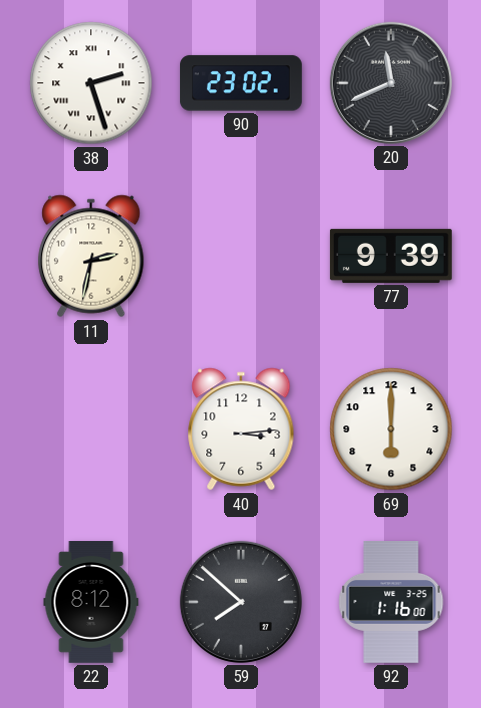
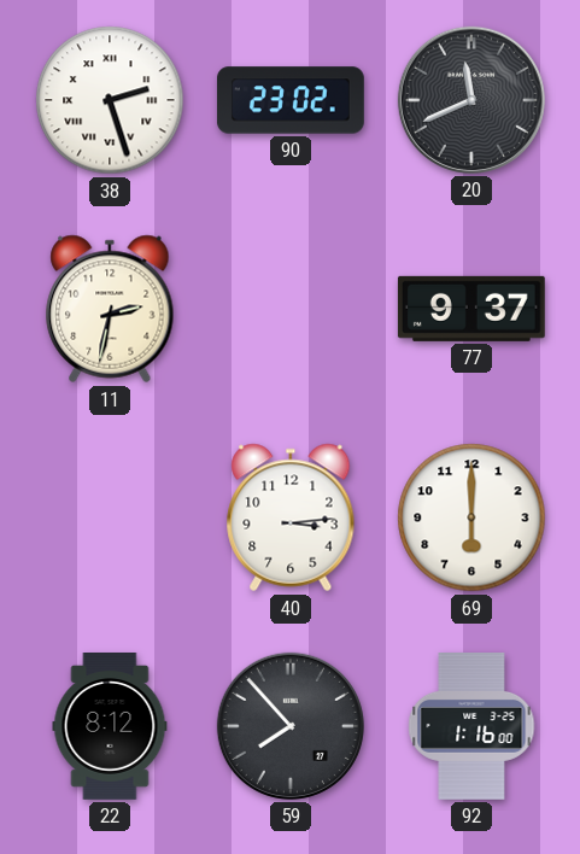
77: 9:39 -> 9:37 (471, 309)
59: 7:52 -> 7:53 (291, 726)
